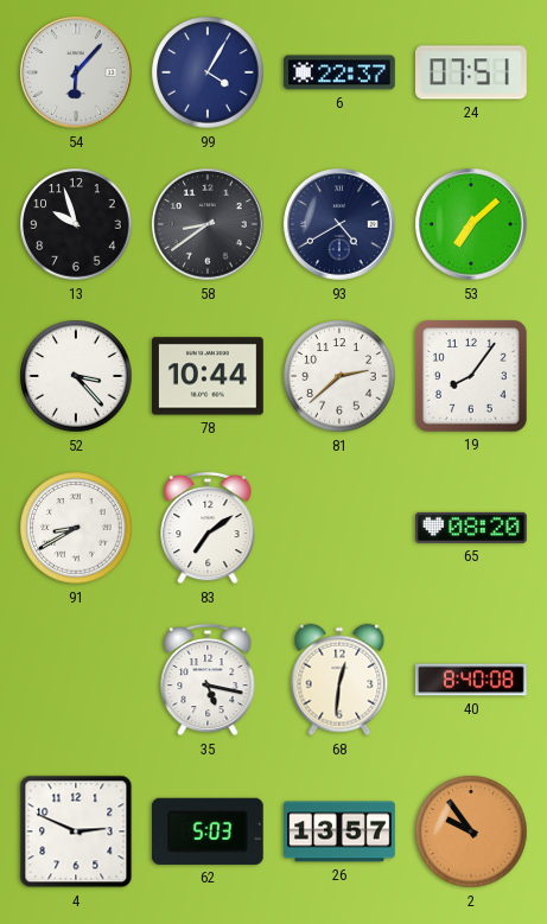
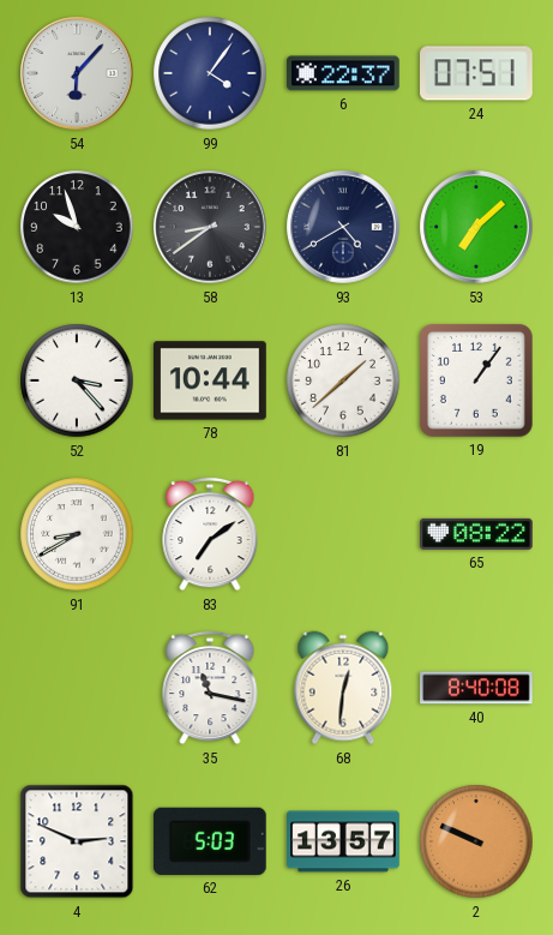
99: 4:05 -> 4:06 (210, 73)
81: 2:38 -> 1:38 (343, 380)
19: 8:06 -> 1:06 (476, 380)
65: 08:20 -> 08:22 (477, 534)
35: 5:17 -> 11:17 (210, 688)
2: 9:54 -> 9:49 (476, 841)
